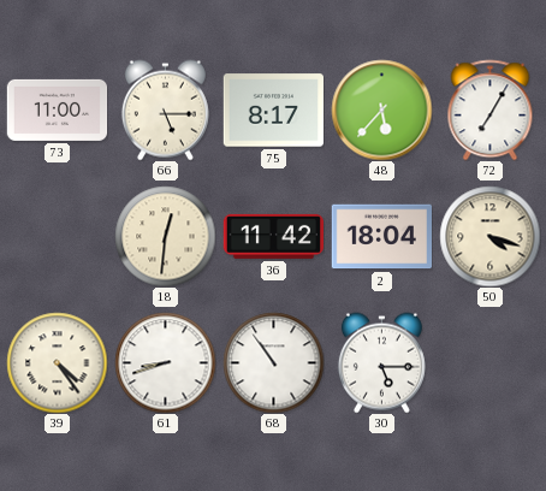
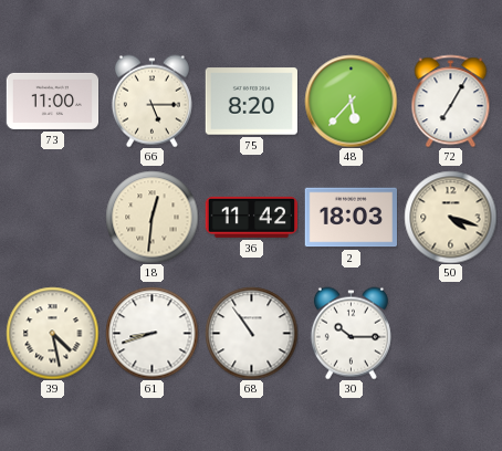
75: 8:17 -> 8:20 (251, 102)
2: 18:04 -> 18:03 (351, 218)
39: 4:24 -> 4:28 (52, 333)
30: 5:15 -> 10:15 (351, 333)
